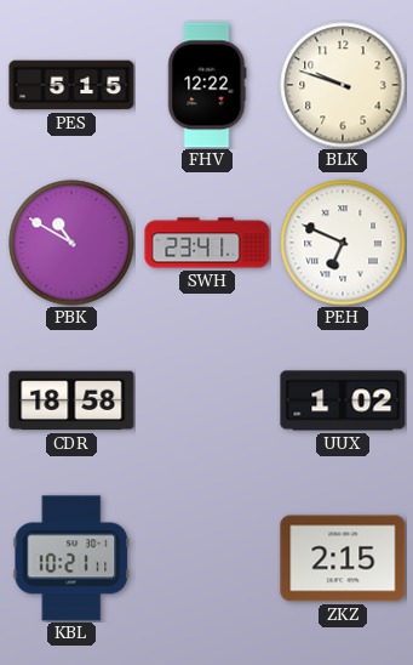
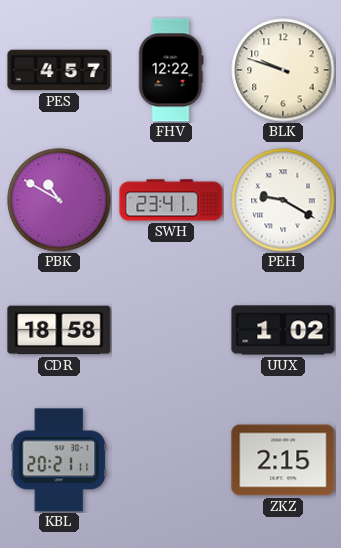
PES: 5:15 -> 4:57 (59, 70)
PEH: 6:49 -> 9:20 (283, 200)
KBL: 10:21 -> 20:21 (59, 460)
